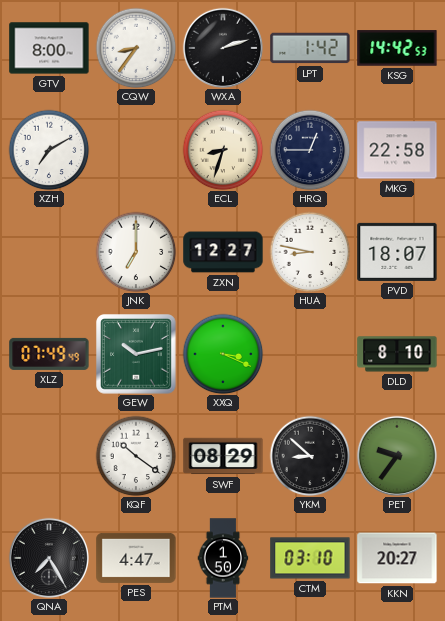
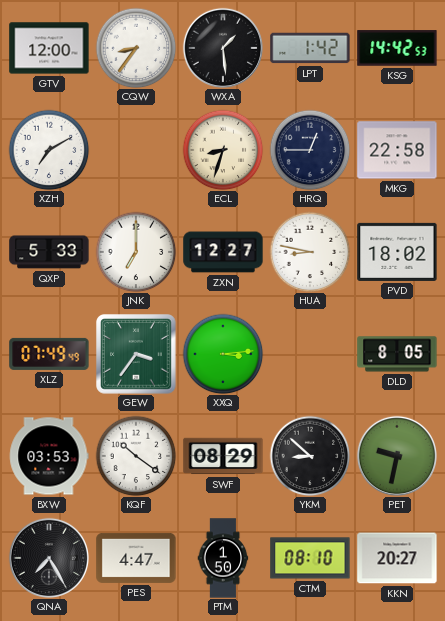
GTV: 8:00 -> 12:00 (49, 48)
WXA: 2:12 -> 1:29 (222, 47)
QXP: none -> 5:33 (49, 252)
PVD: 18:07 -> 18:02 (397, 252)
GEW: 10:13 -> 3:36 (136, 354)
XXQ: 3:19 -> 3:14 (223, 354)
DLD: 8:10 -> 8:05 (397, 354)
BXW: none -> 03:53 (49, 456)
PET: 9:36 -> 9:32 (396, 455)
CTM: 03:10 -> 08:10 (310, 558)
